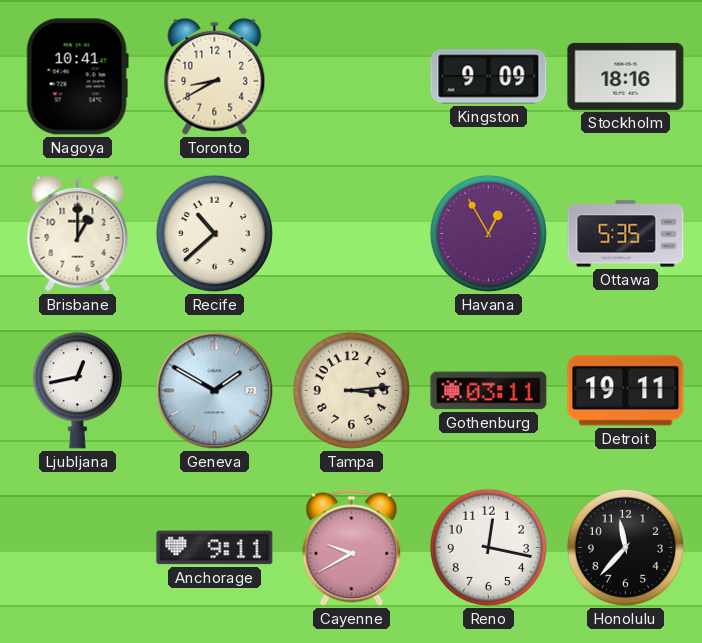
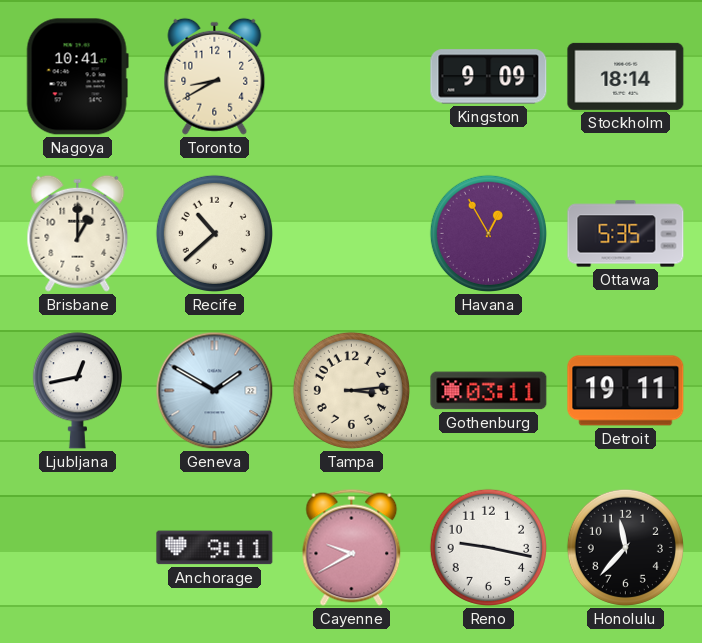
Stockholm: 18:16 -> 18:14 (626, 76)
Reno: 12:17 -> 9:17 (488, 547)
